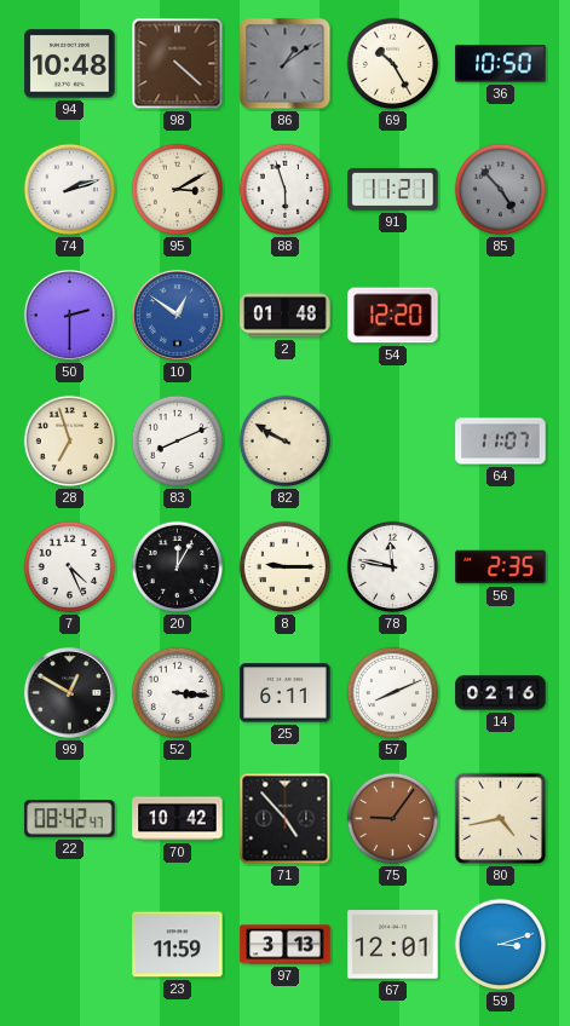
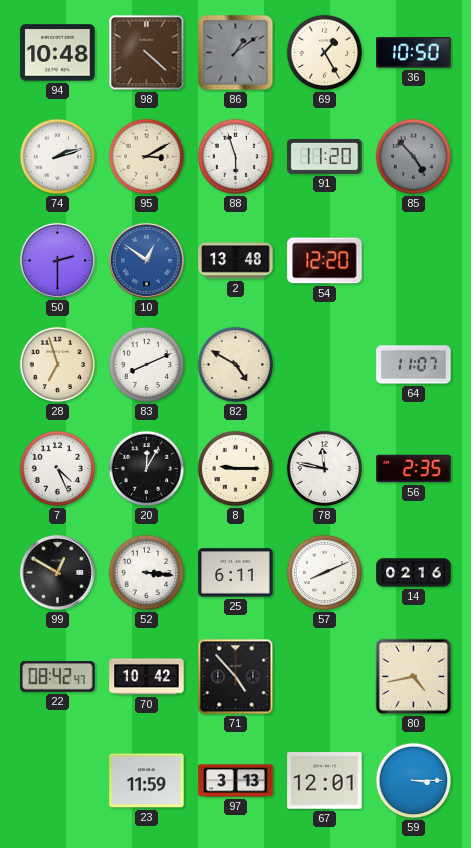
69: 10:25 -> 1:25 (325, 53)
91: 11:21 -> 11:20 (325, 156)
2: 01:48 -> 13:48 (236, 261)
82: 9:50 -> 4:50 (236, 365)
75: 9:06 -> none (393, 819)
59: 3:12 -> 3:15 (414, 781)
